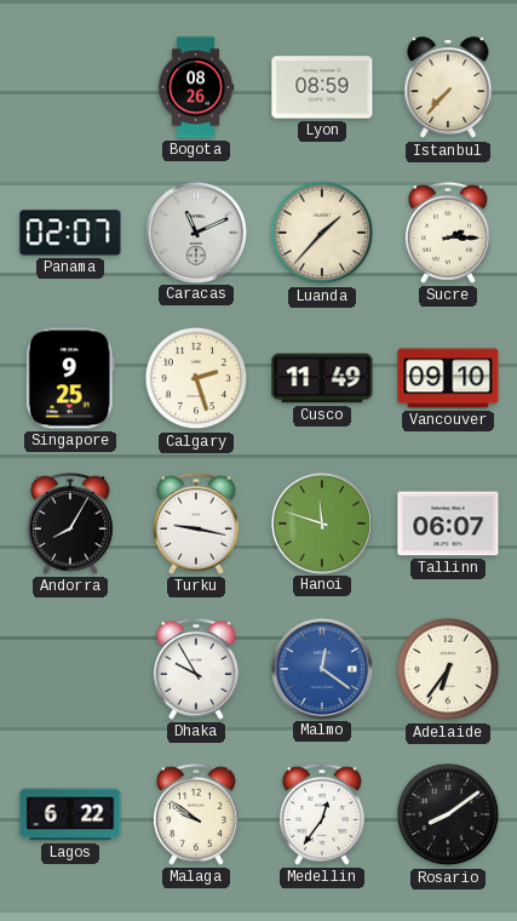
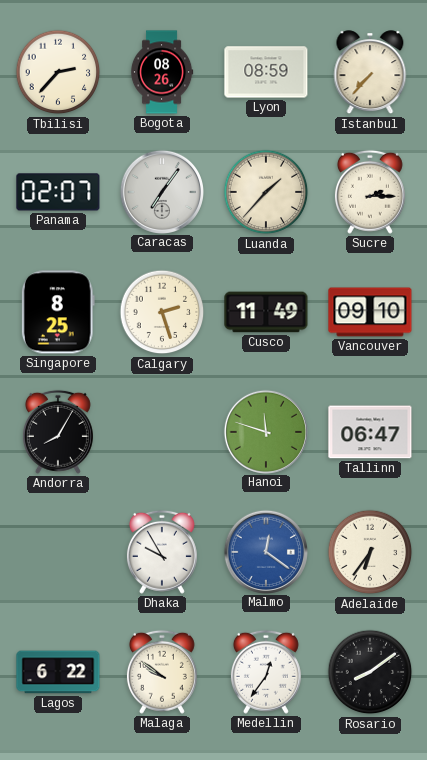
Tbilisi: none -> 2:37 (58, 72)
Caracas: 11:11 -> 7:06 (161, 191)
Singapore: 9:25 -> 8:25 (58, 312)
Turku: 9:17 -> none (196, 524)
Tallinn: 06:07 -> 06:47 (370, 432)
